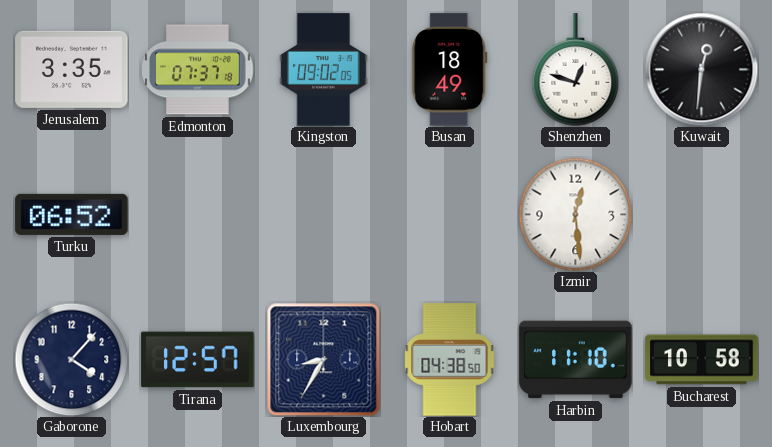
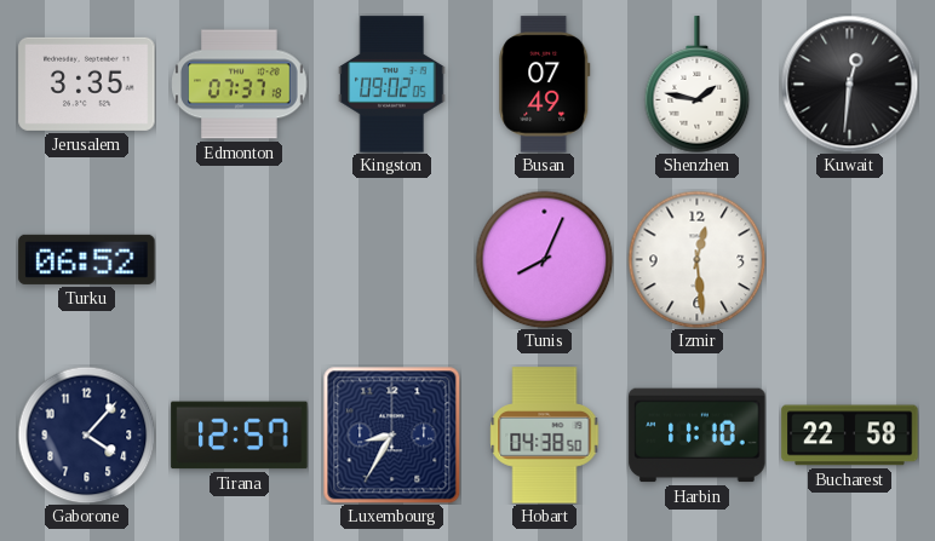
Busan: 18:49 -> 07:49 (545, 85)
Shenzhen: 12:48 -> 1:47 (698, 85)
Tunis: none -> 8:04 (544, 259)
Bucharest: 10:58 -> 22:58 (850, 436)
